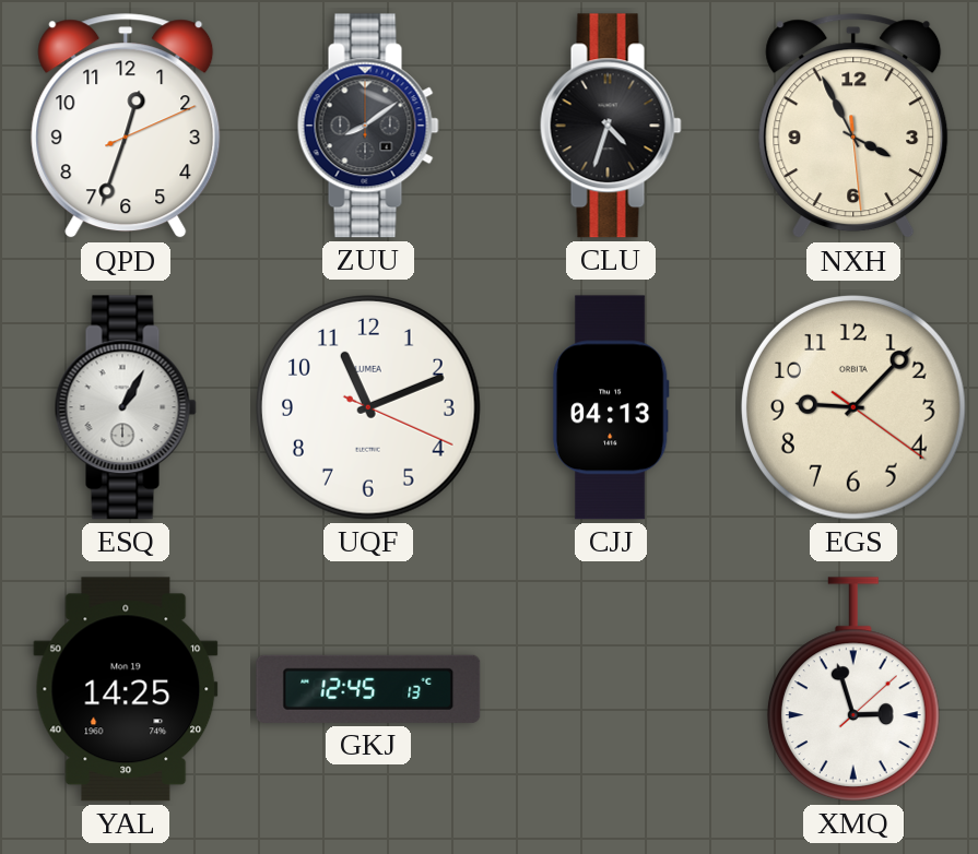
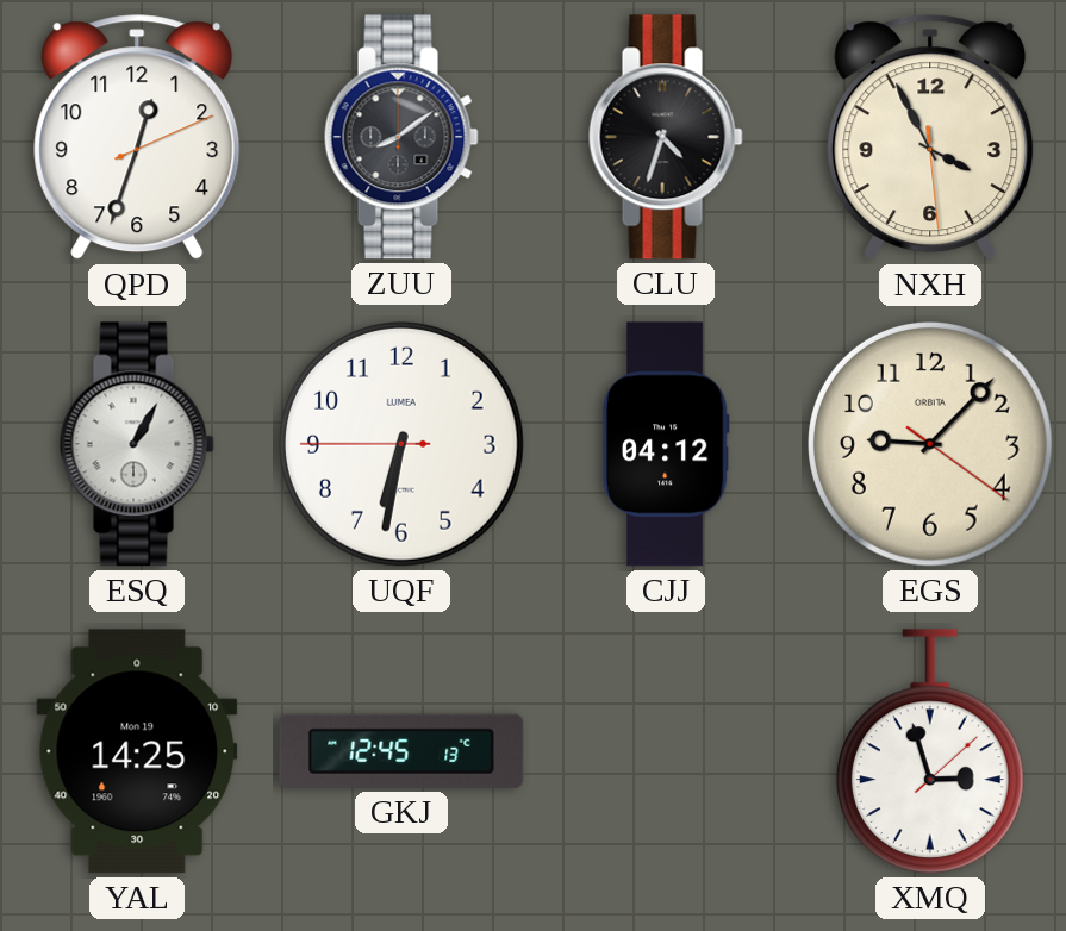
UQF: 11:11 -> 6:31 (403, 445)
CJJ: 04:13 -> 04:12 (666, 444)
